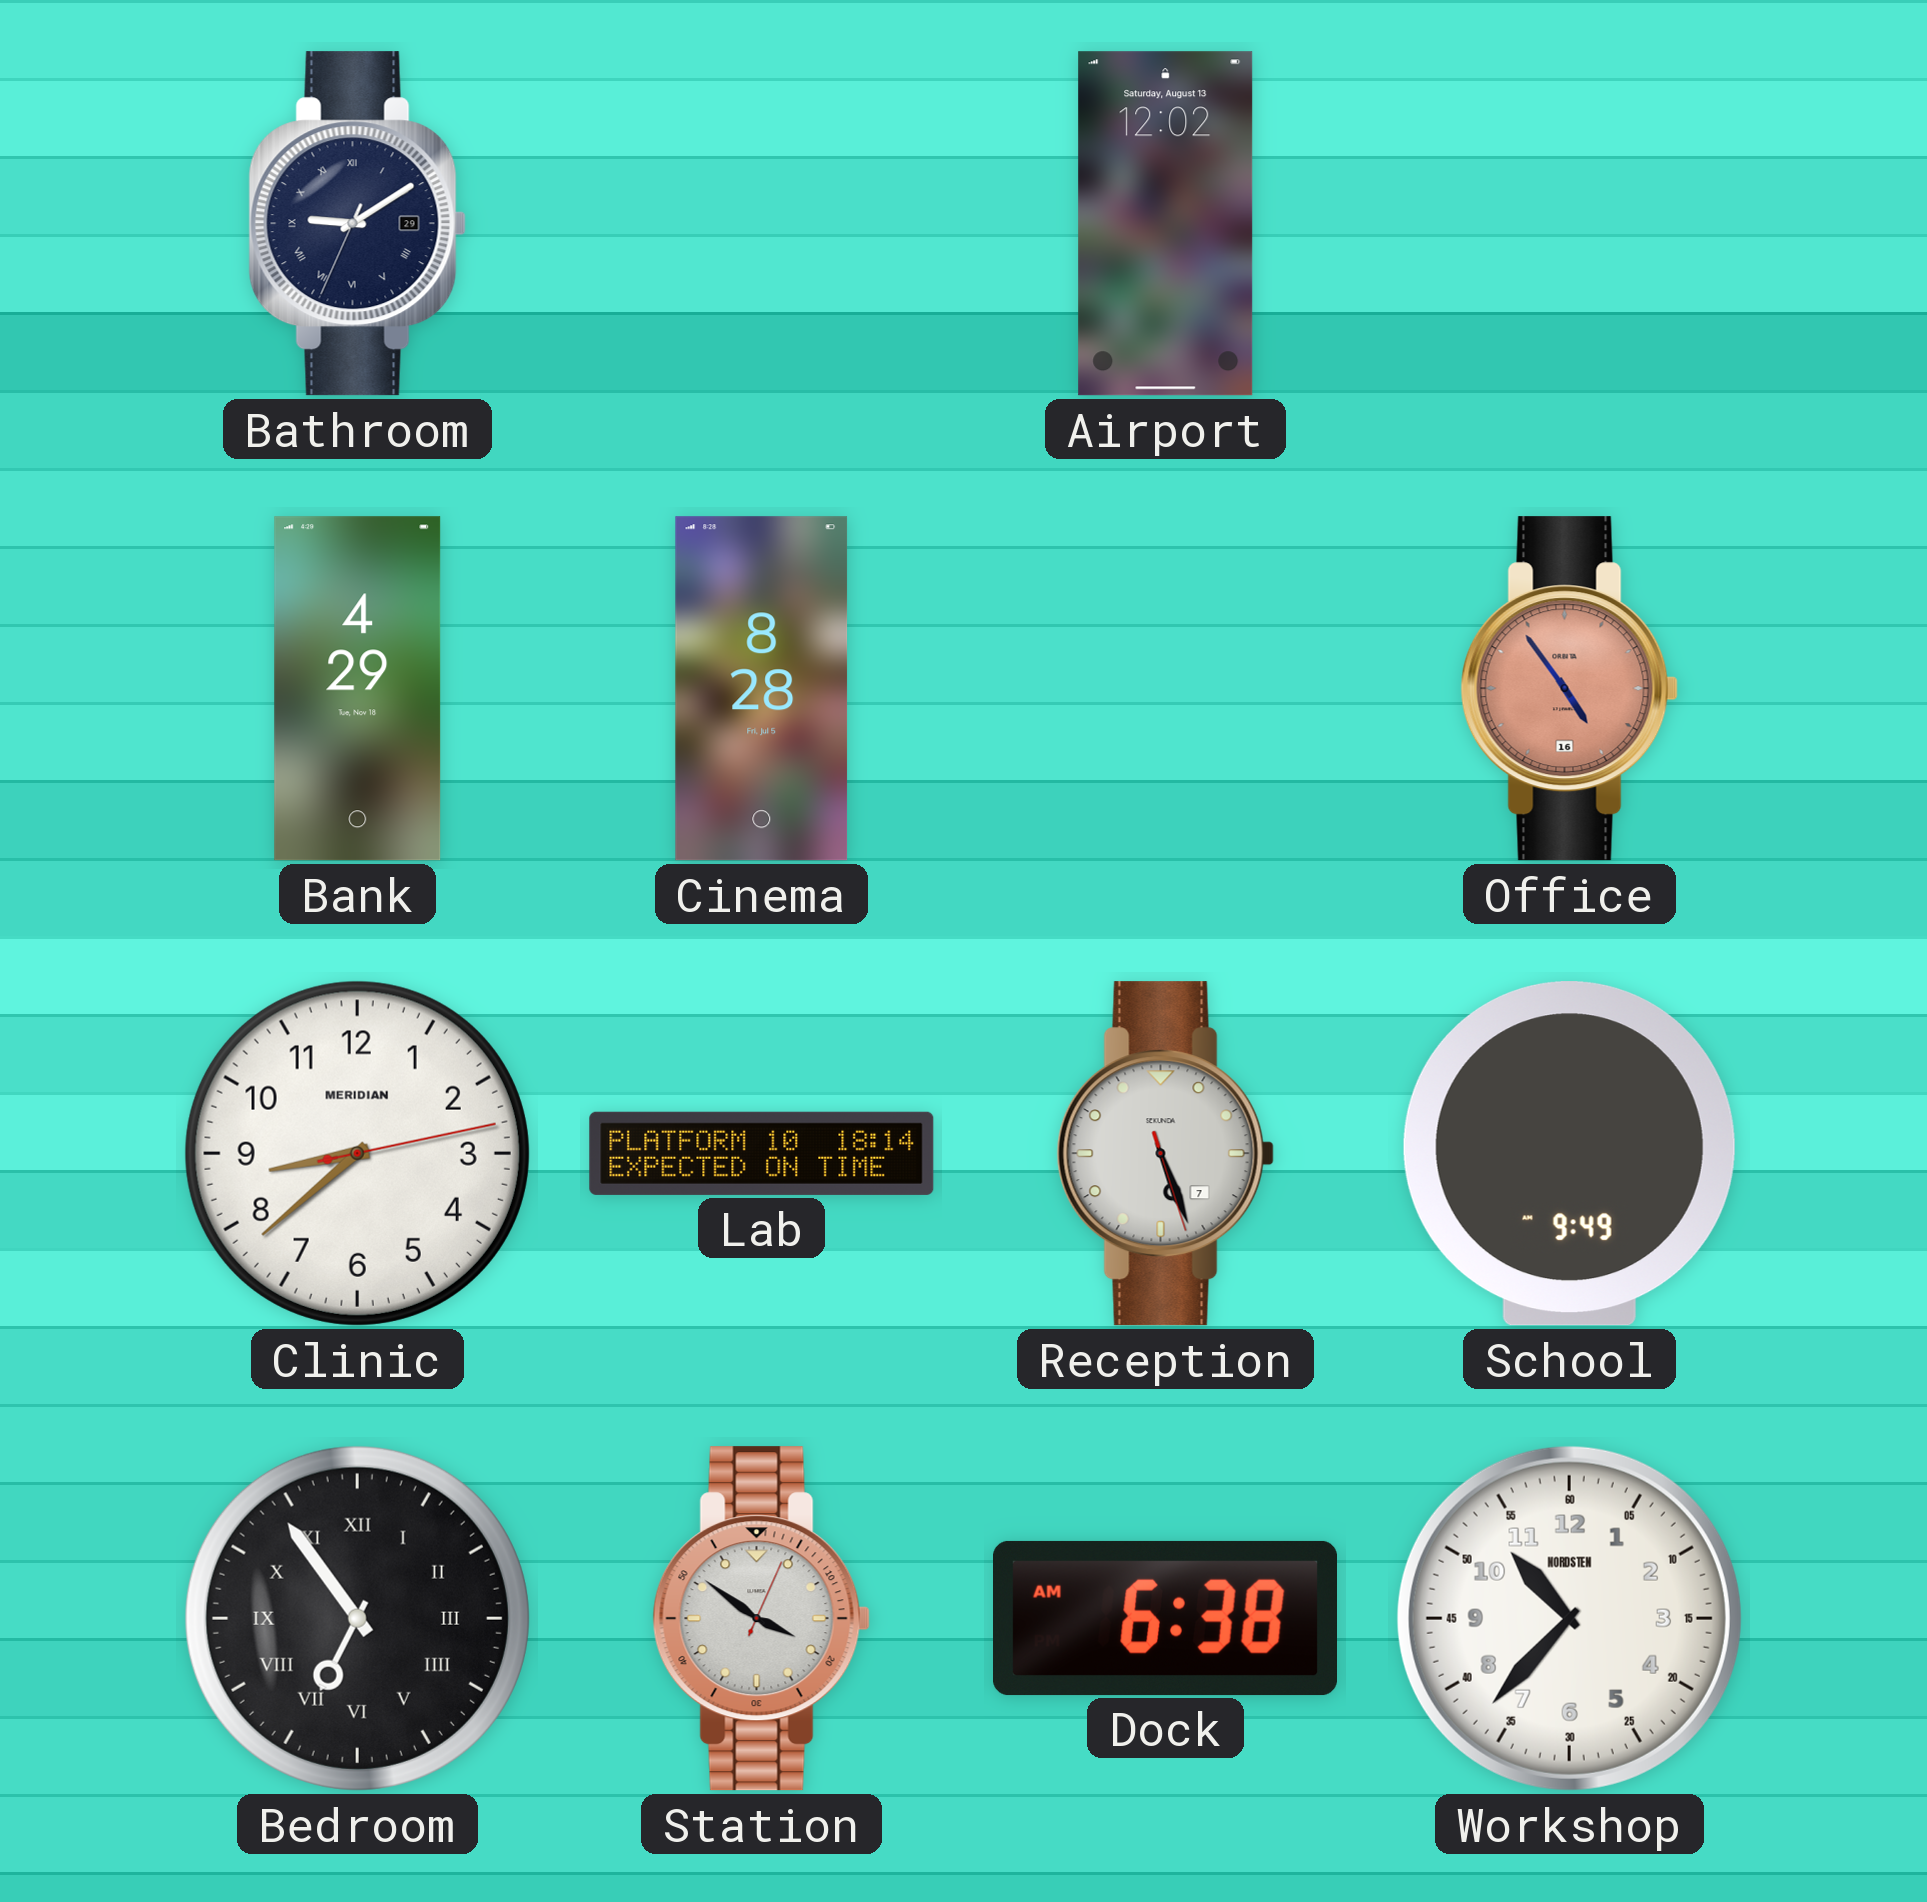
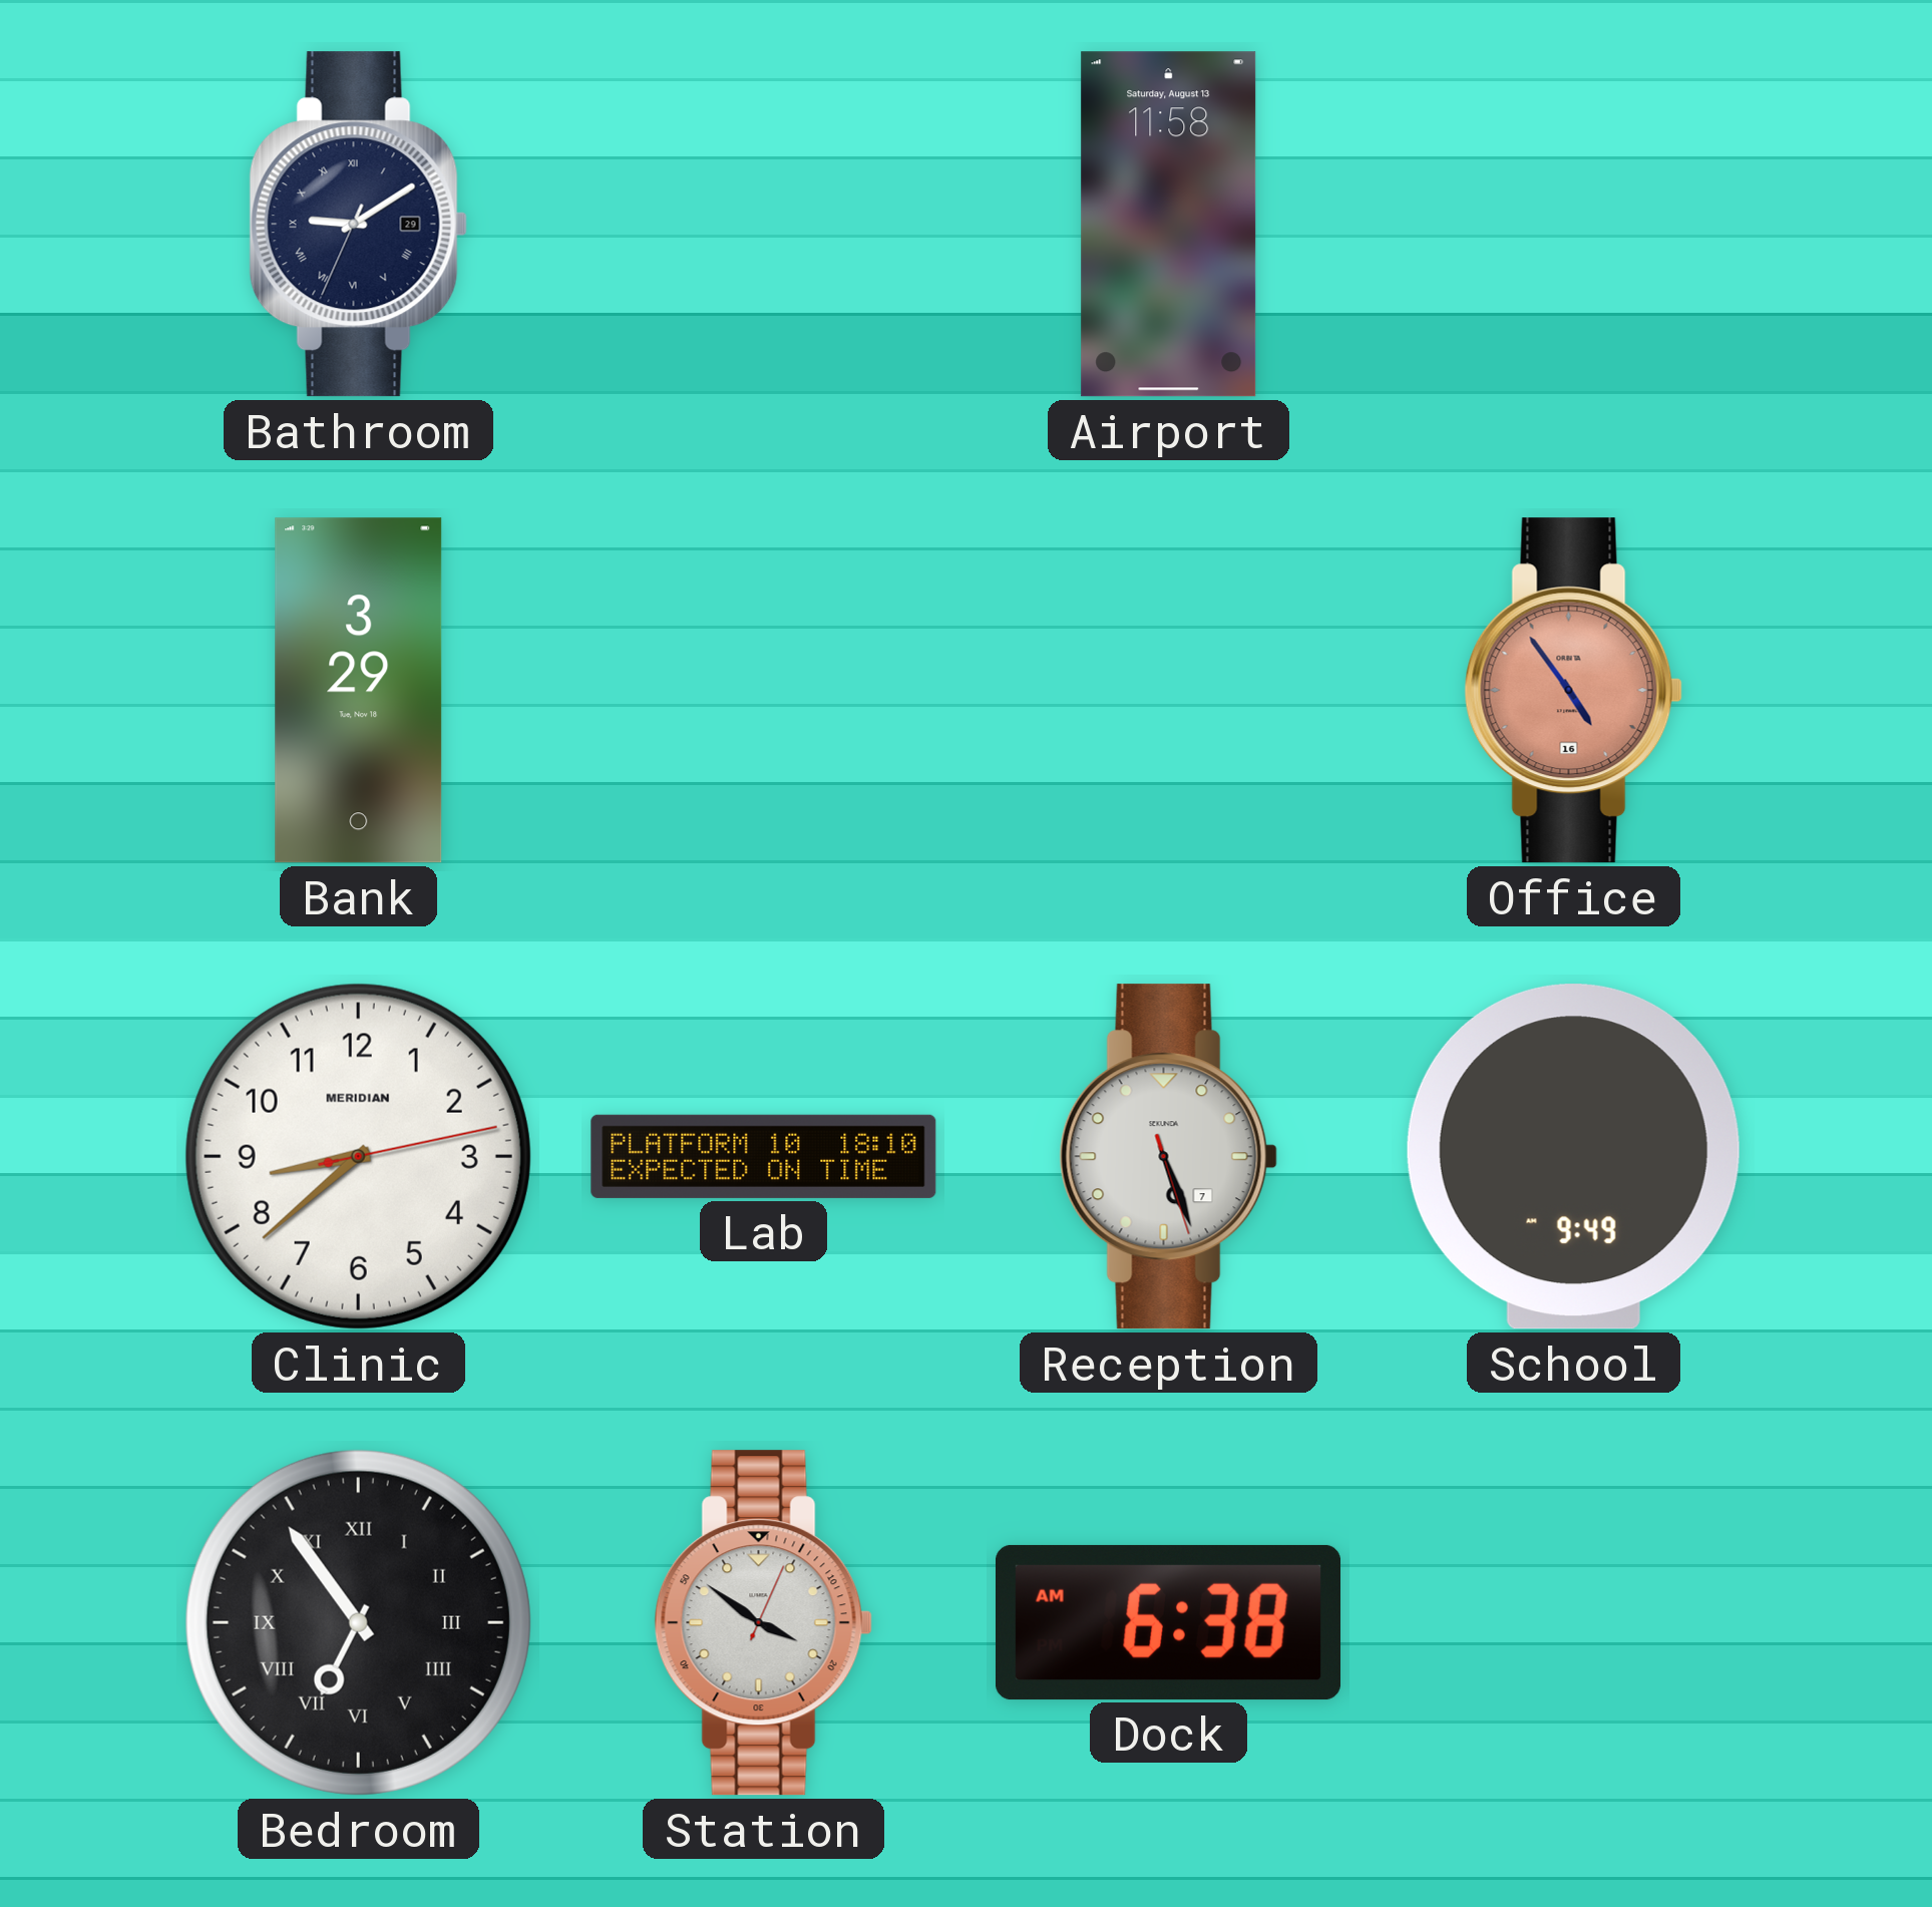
Airport: 12:02 -> 11:58 (1169, 225)
Bank: 4:29 -> 3:29 (359, 691)
Cinema: 8:28 -> none (762, 689)
Lab: 18:14 -> 18:10 (764, 1156)
Workshop: 10:37 -> none (1569, 1618)
